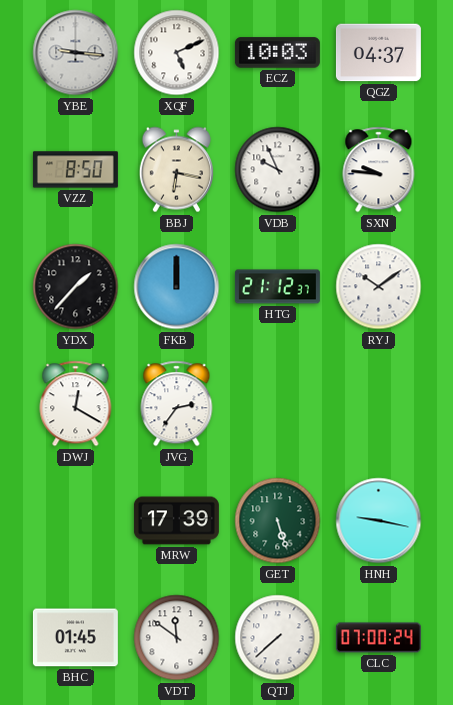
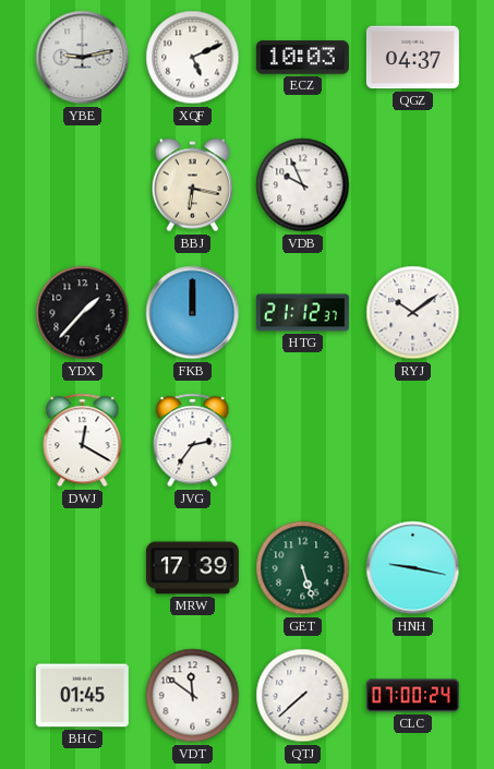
YBE: 9:16 -> 9:13 (83, 58)
VZZ: 8:50 -> none (75, 170)
SXN: 9:46 -> none (379, 170)
